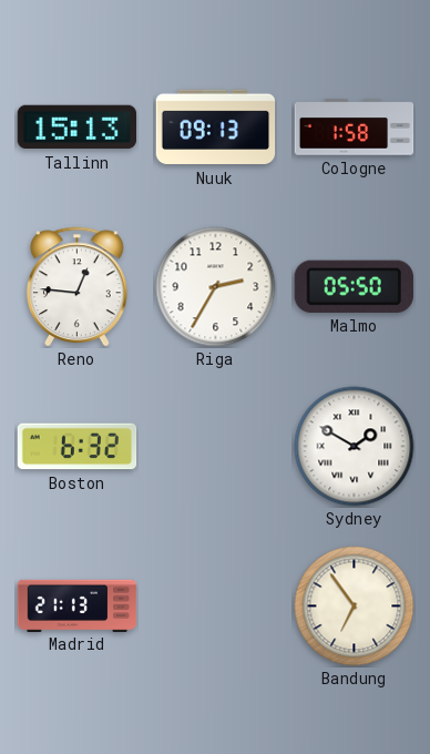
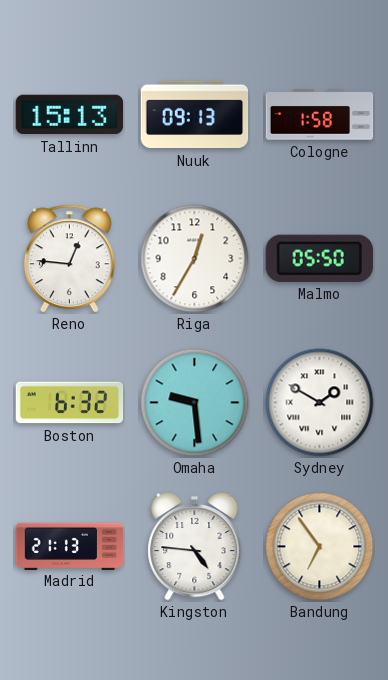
Riga: 2:35 -> 12:35 (195, 259)
Omaha: none -> 9:29 (195, 403)
Kingston: none -> 4:46 (195, 546)
